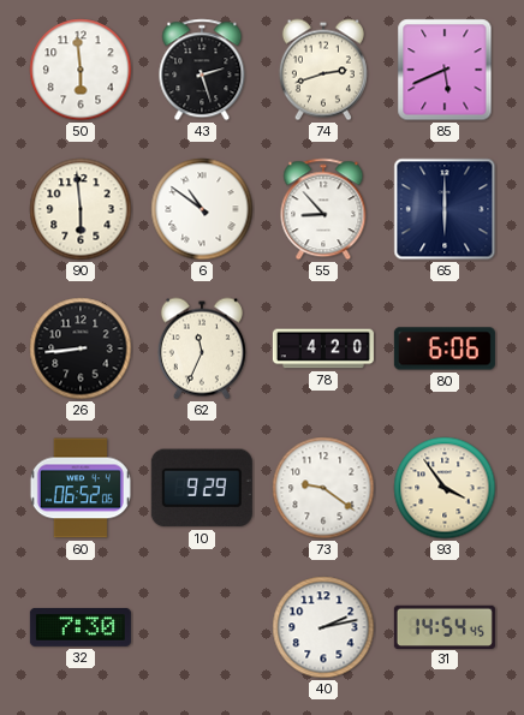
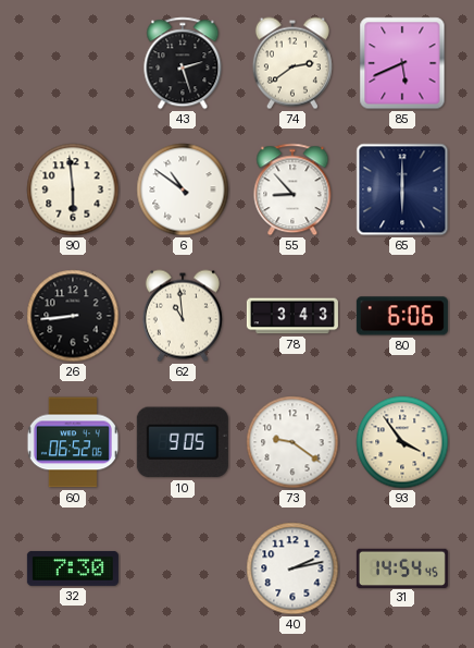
50: 5:59 -> none (81, 70)
74: 2:42 -> 2:39 (292, 63)
62: 11:34 -> 10:59 (183, 316)
78: 4:20 -> 3:43 (292, 316)
10: 9:29 -> 9:05 (183, 442)
